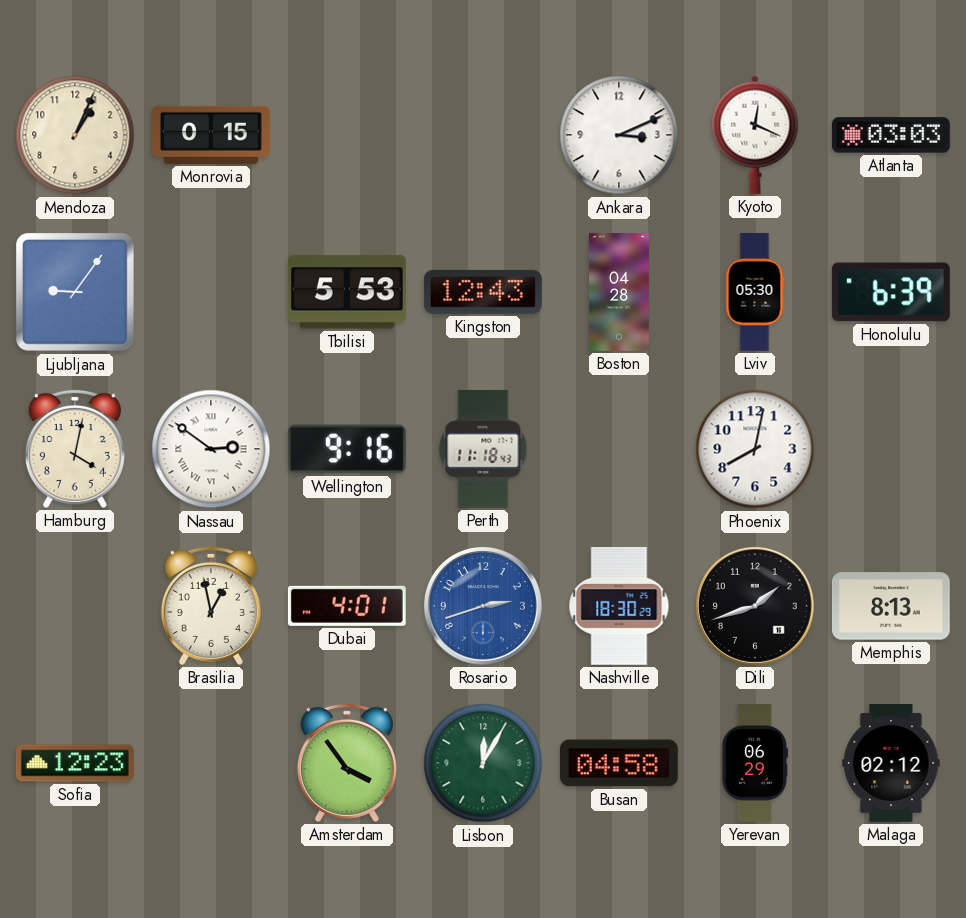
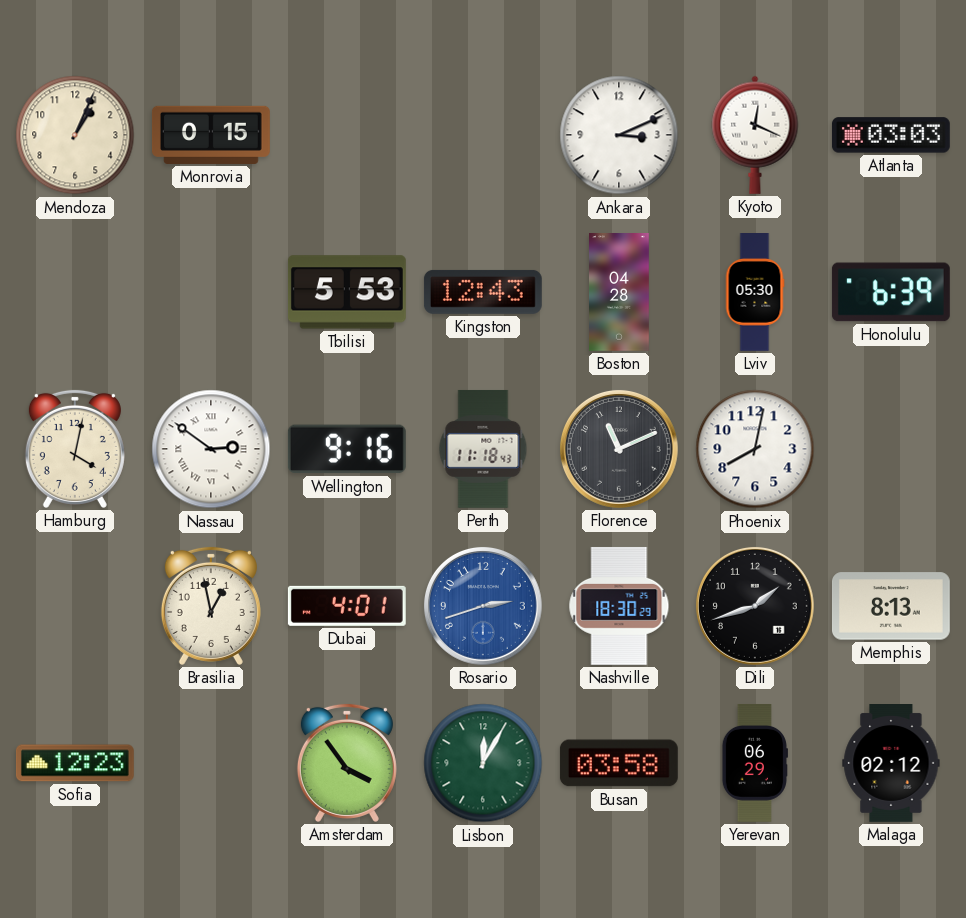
Ljubljana: 9:06 -> none (76, 293)
Florence: none -> 11:11 (619, 449)
Busan: 04:58 -> 03:58 (619, 763)
